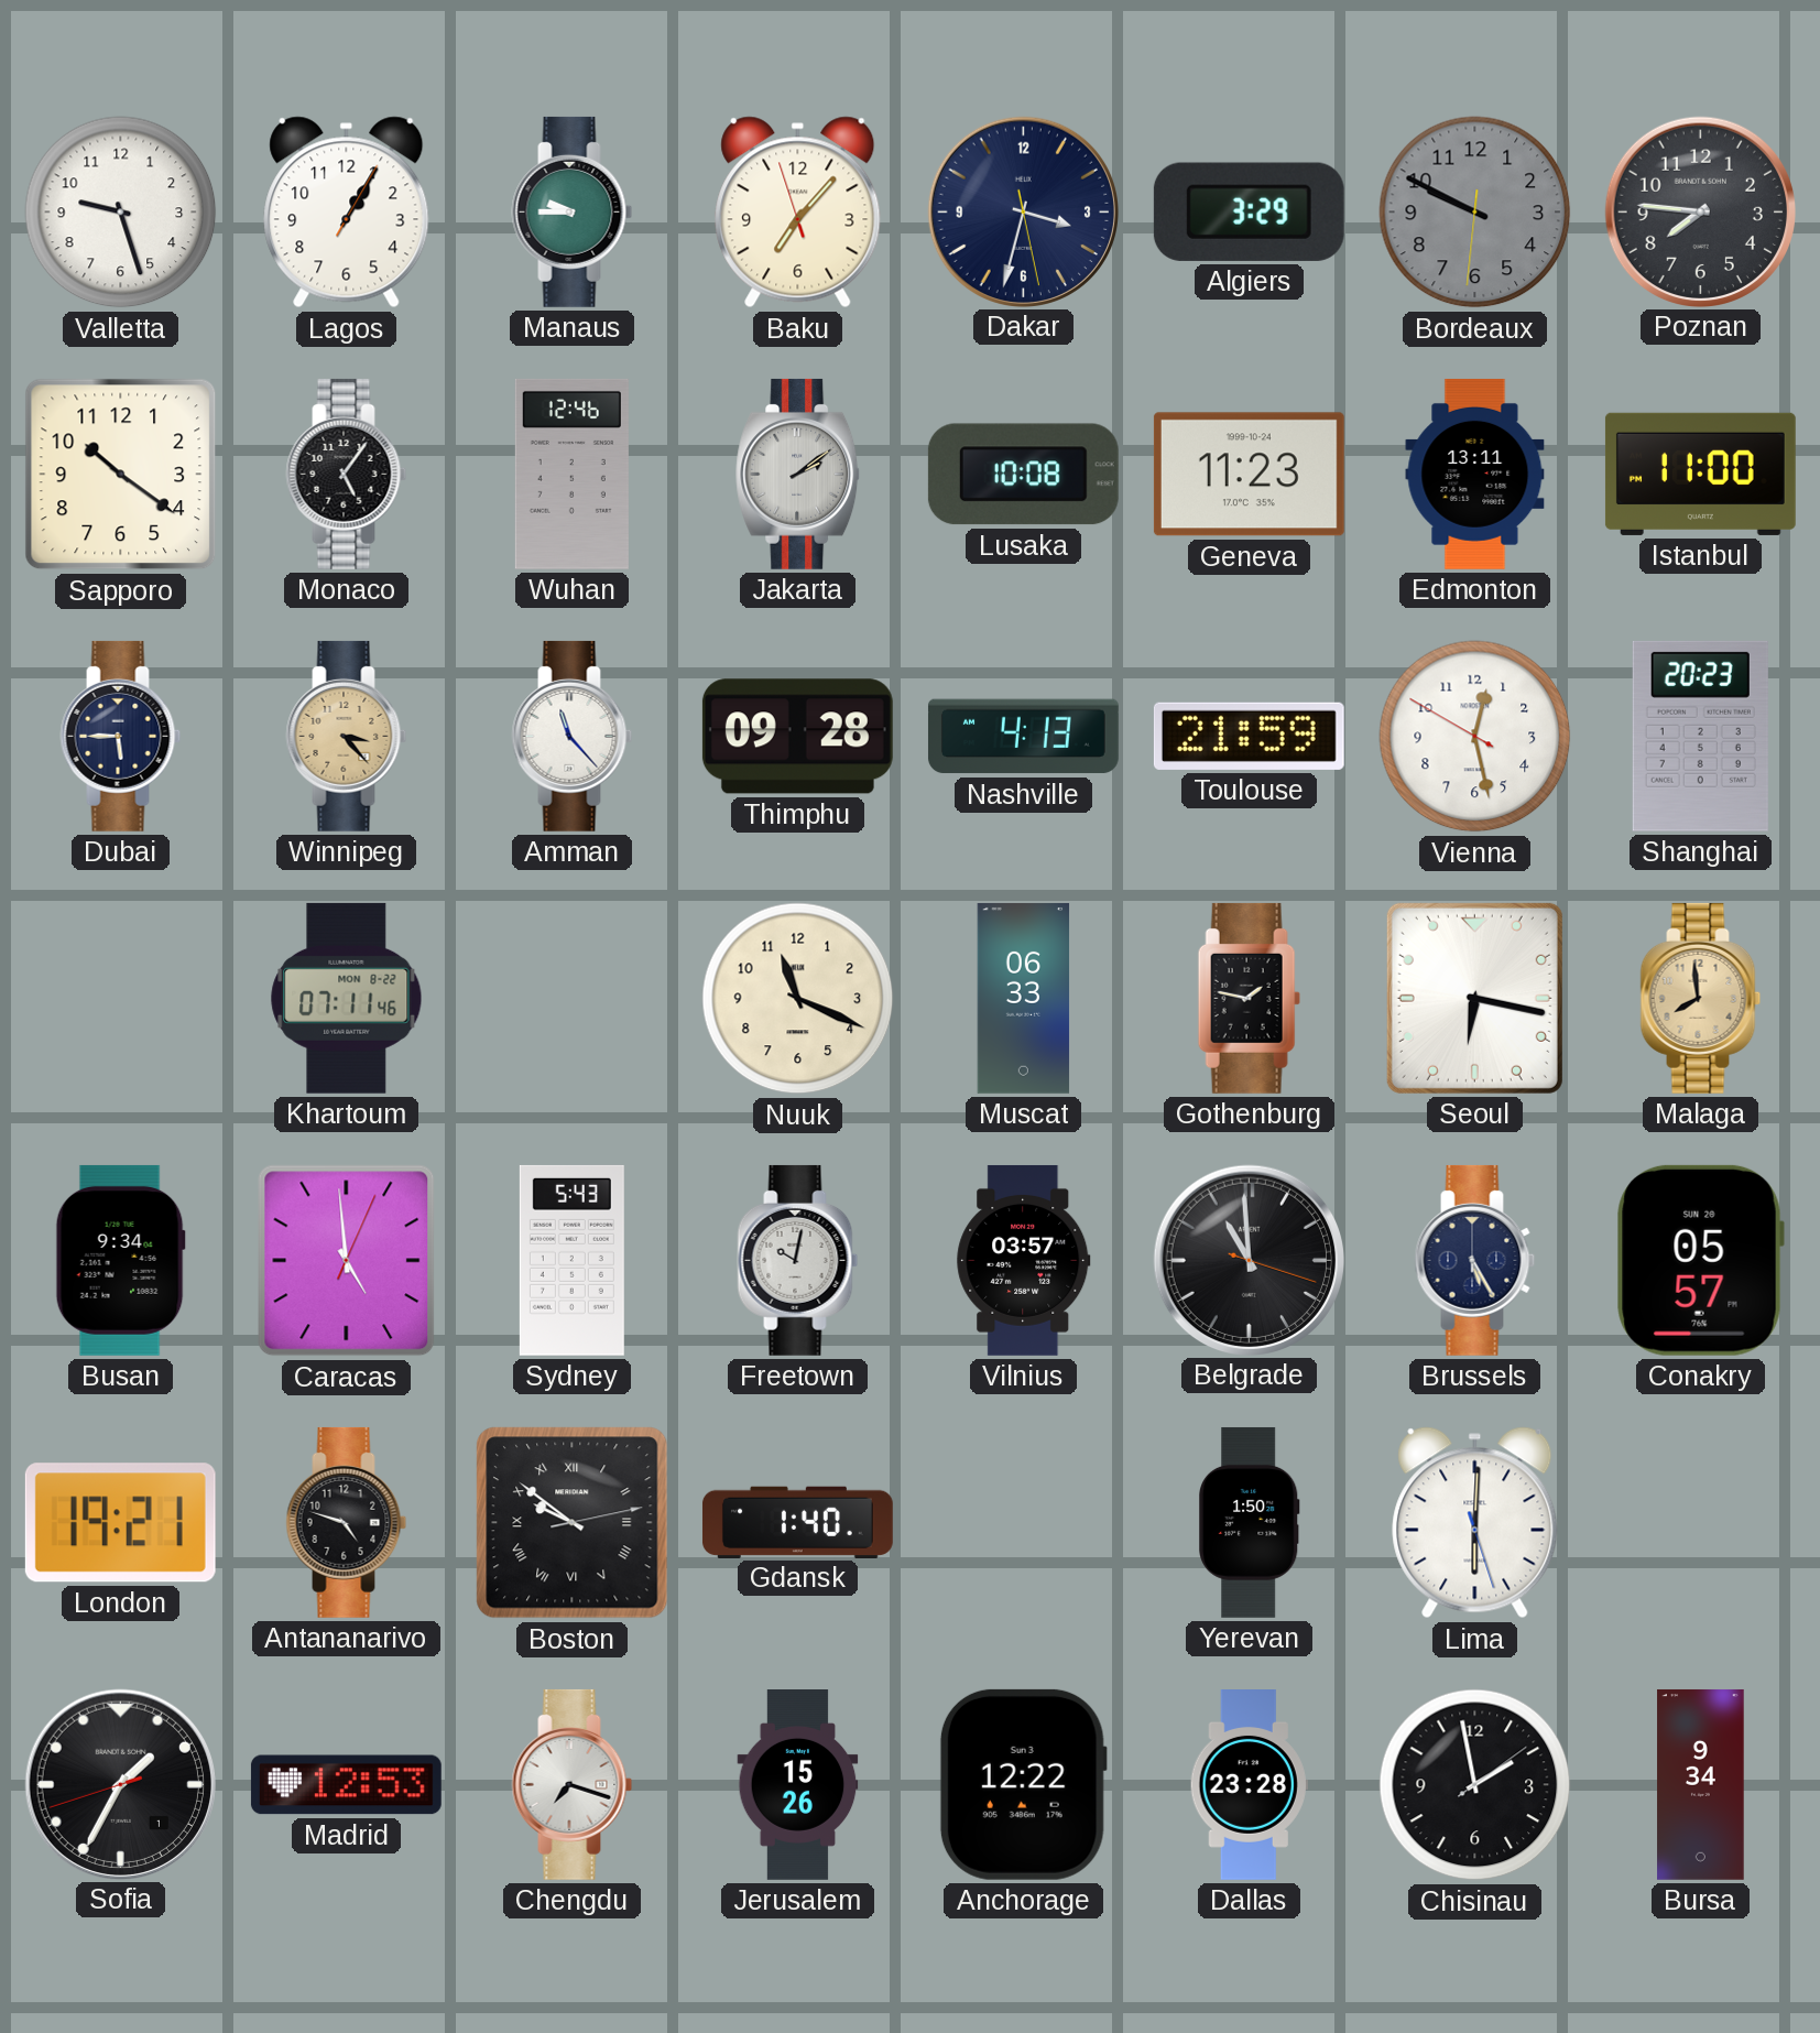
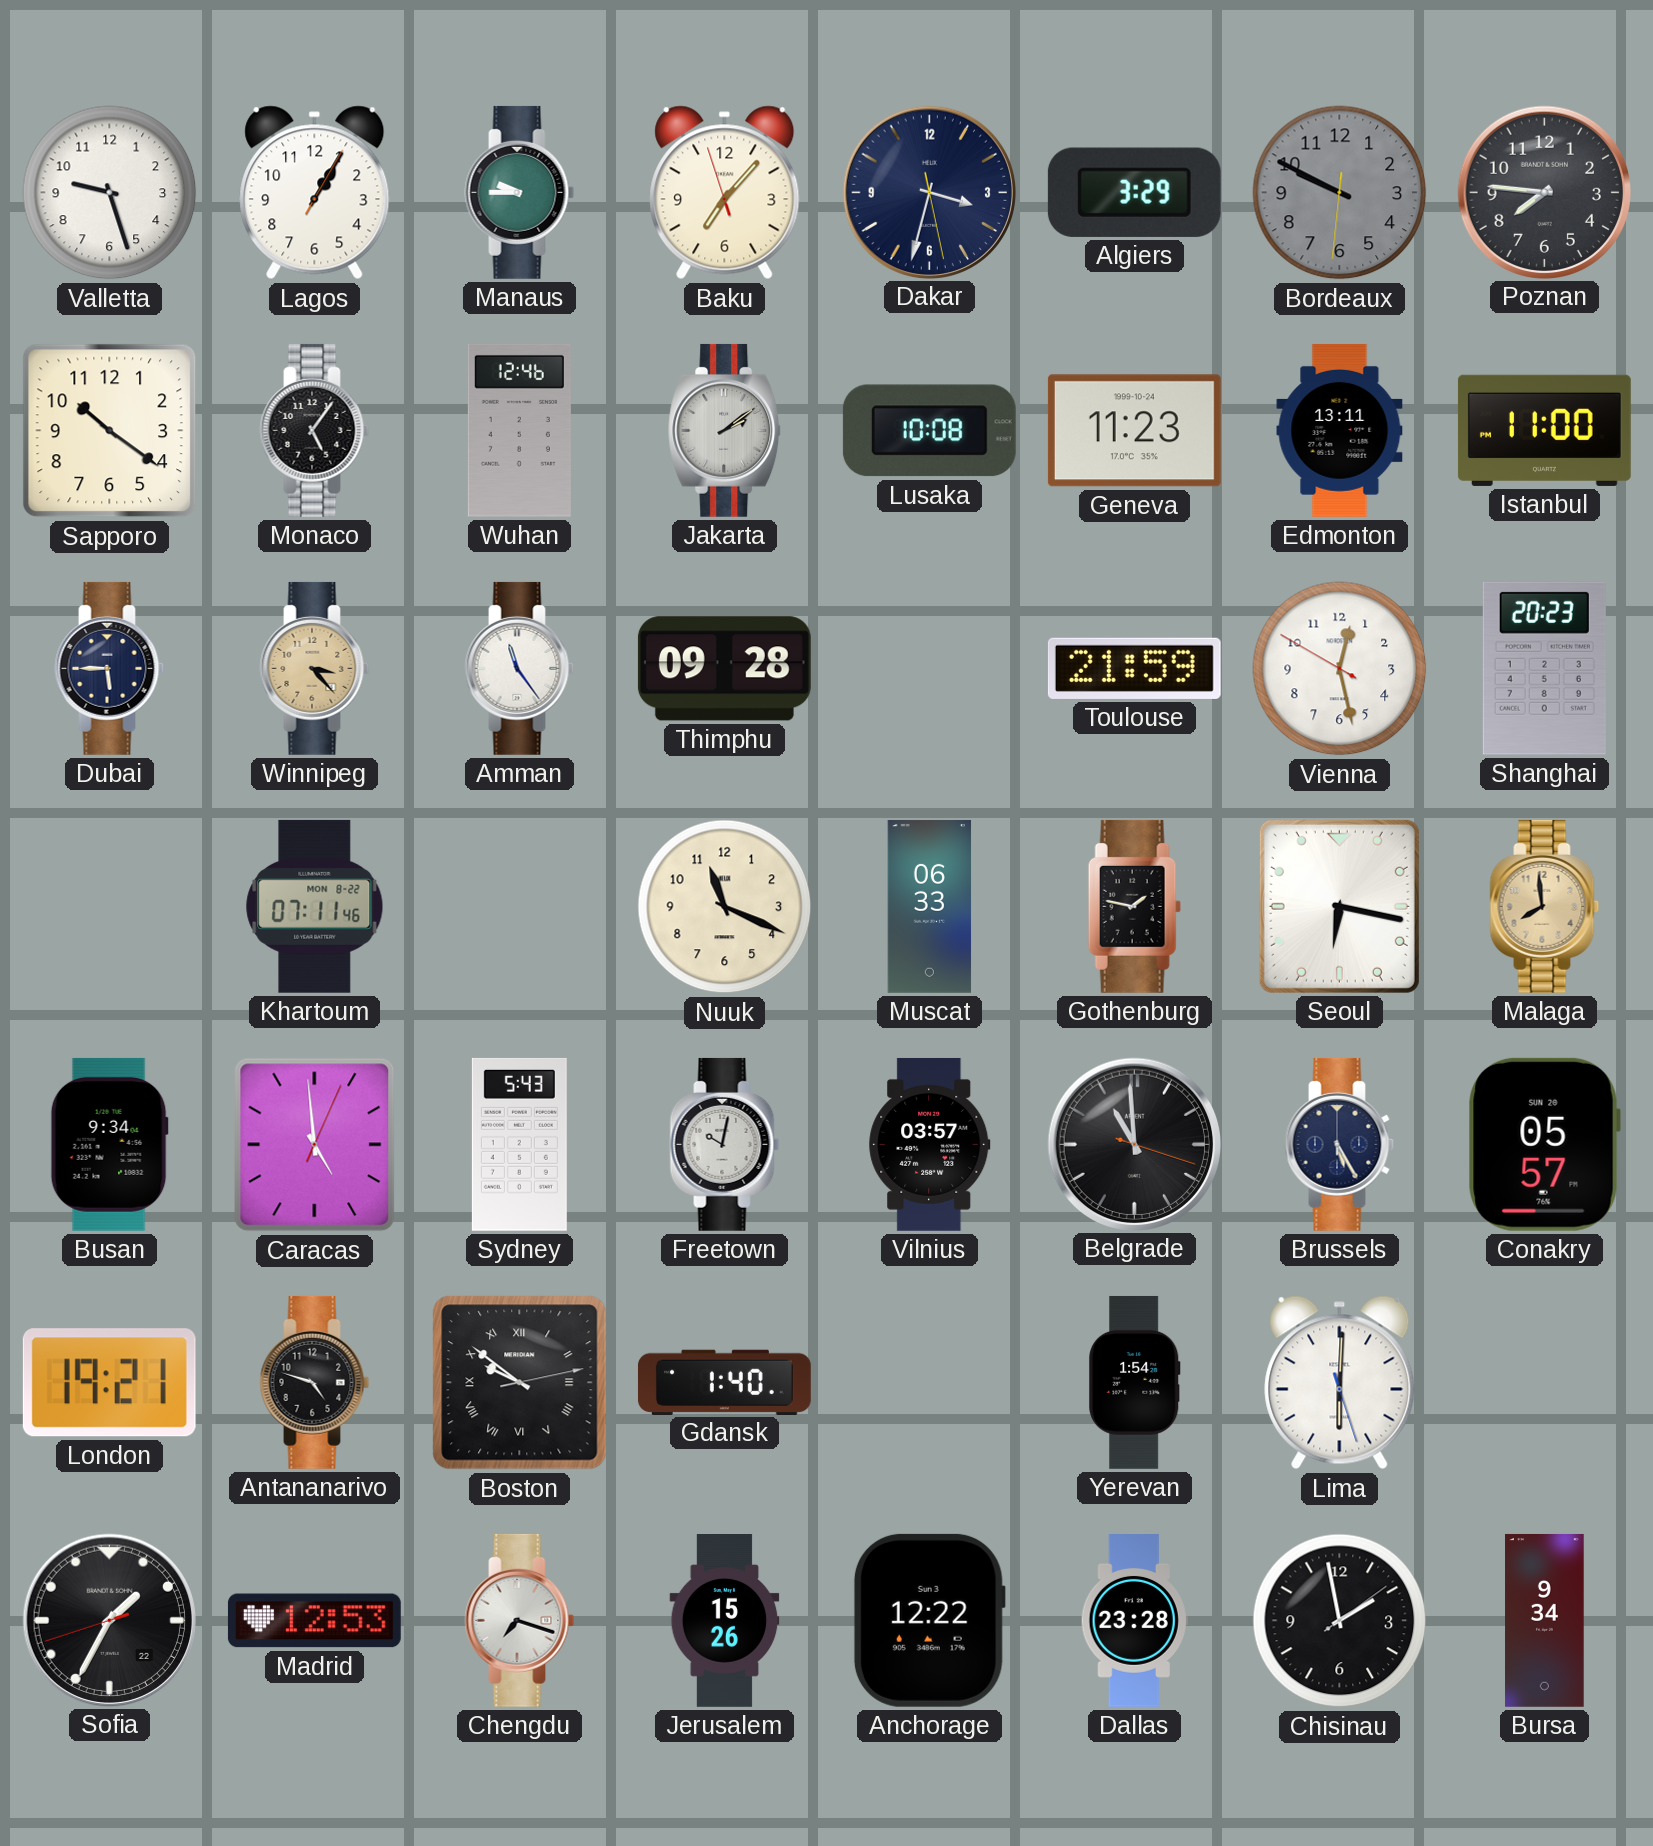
Amman: 11:23 -> 11:24 (520, 668)
Nashville: 4:13 -> none (1023, 737)
Yerevan: 1:50 -> 1:54 (1135, 1382)
Sofia date: 1 -> 22 (109, 1620)
